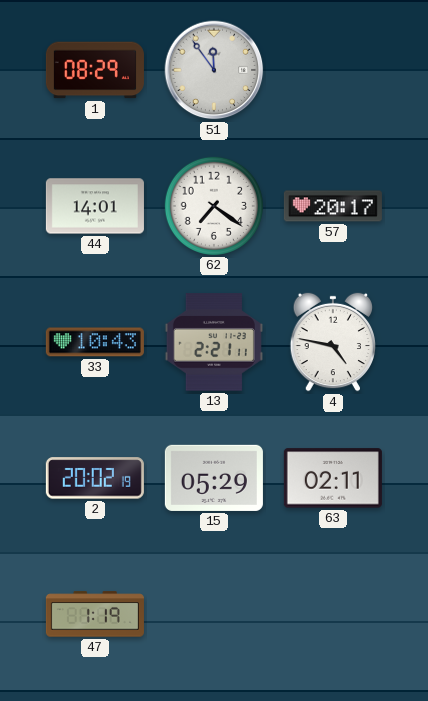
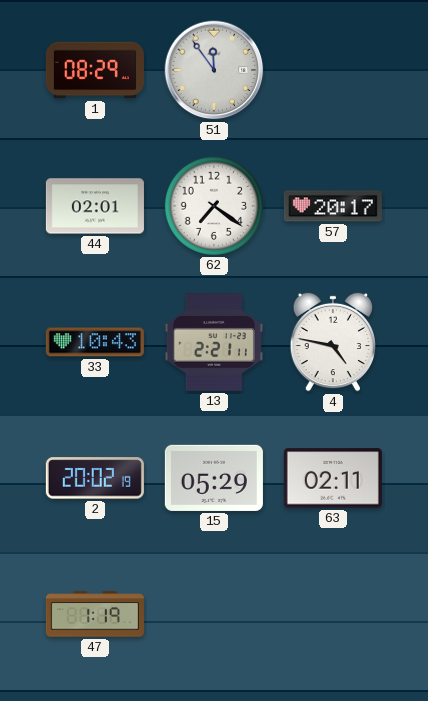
44: 14:01 -> 02:01 (95, 206)
